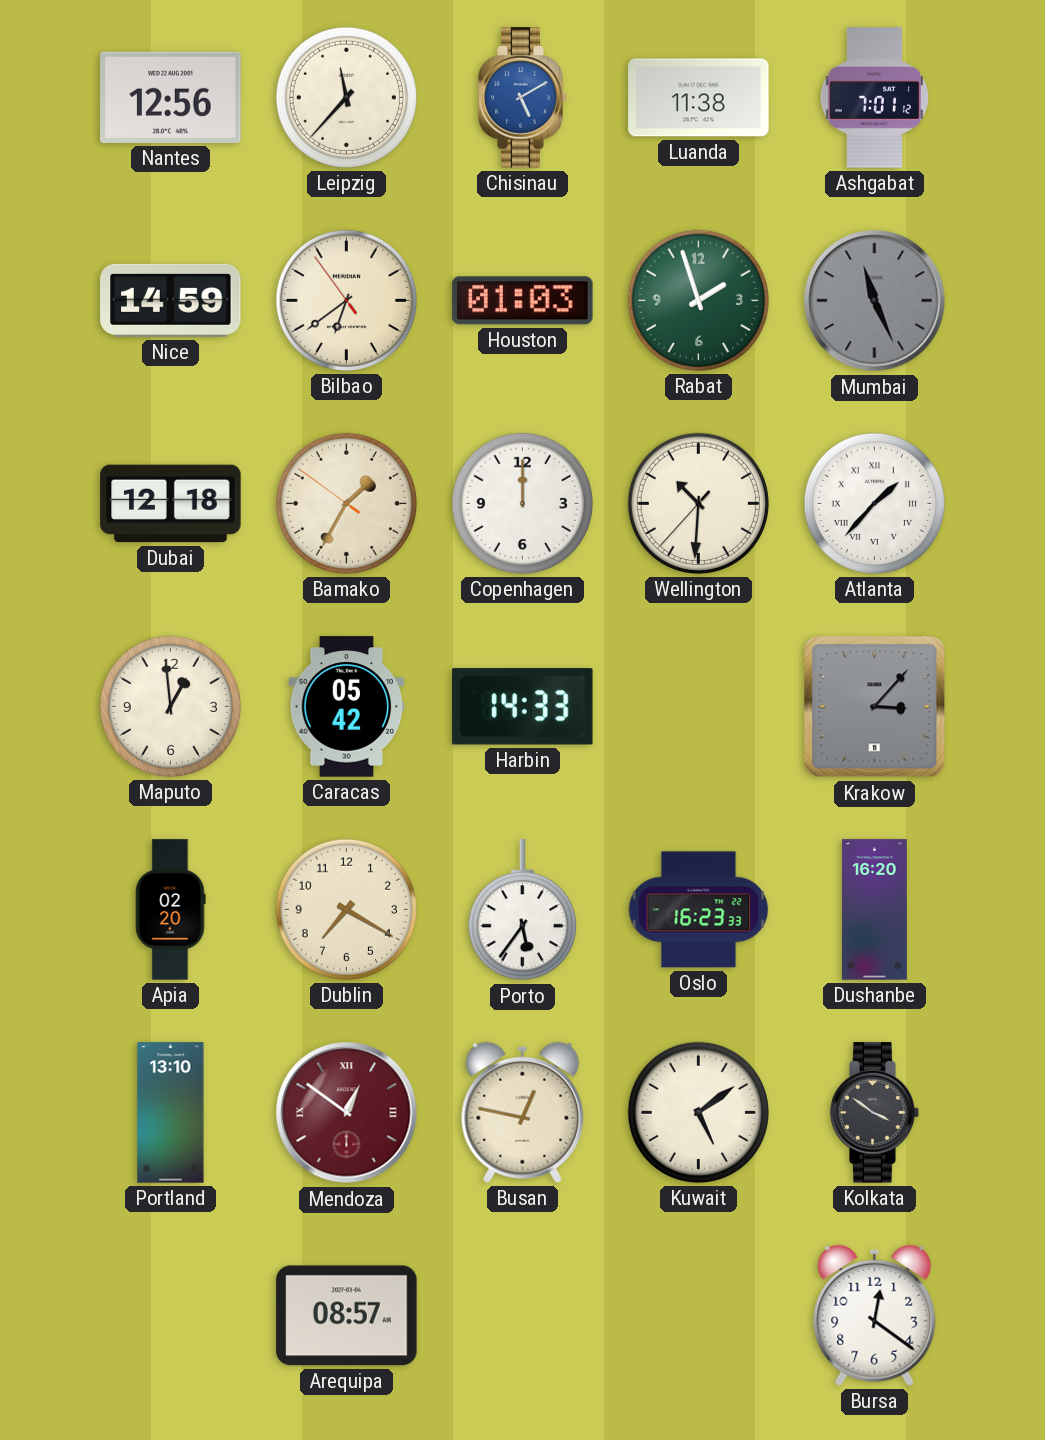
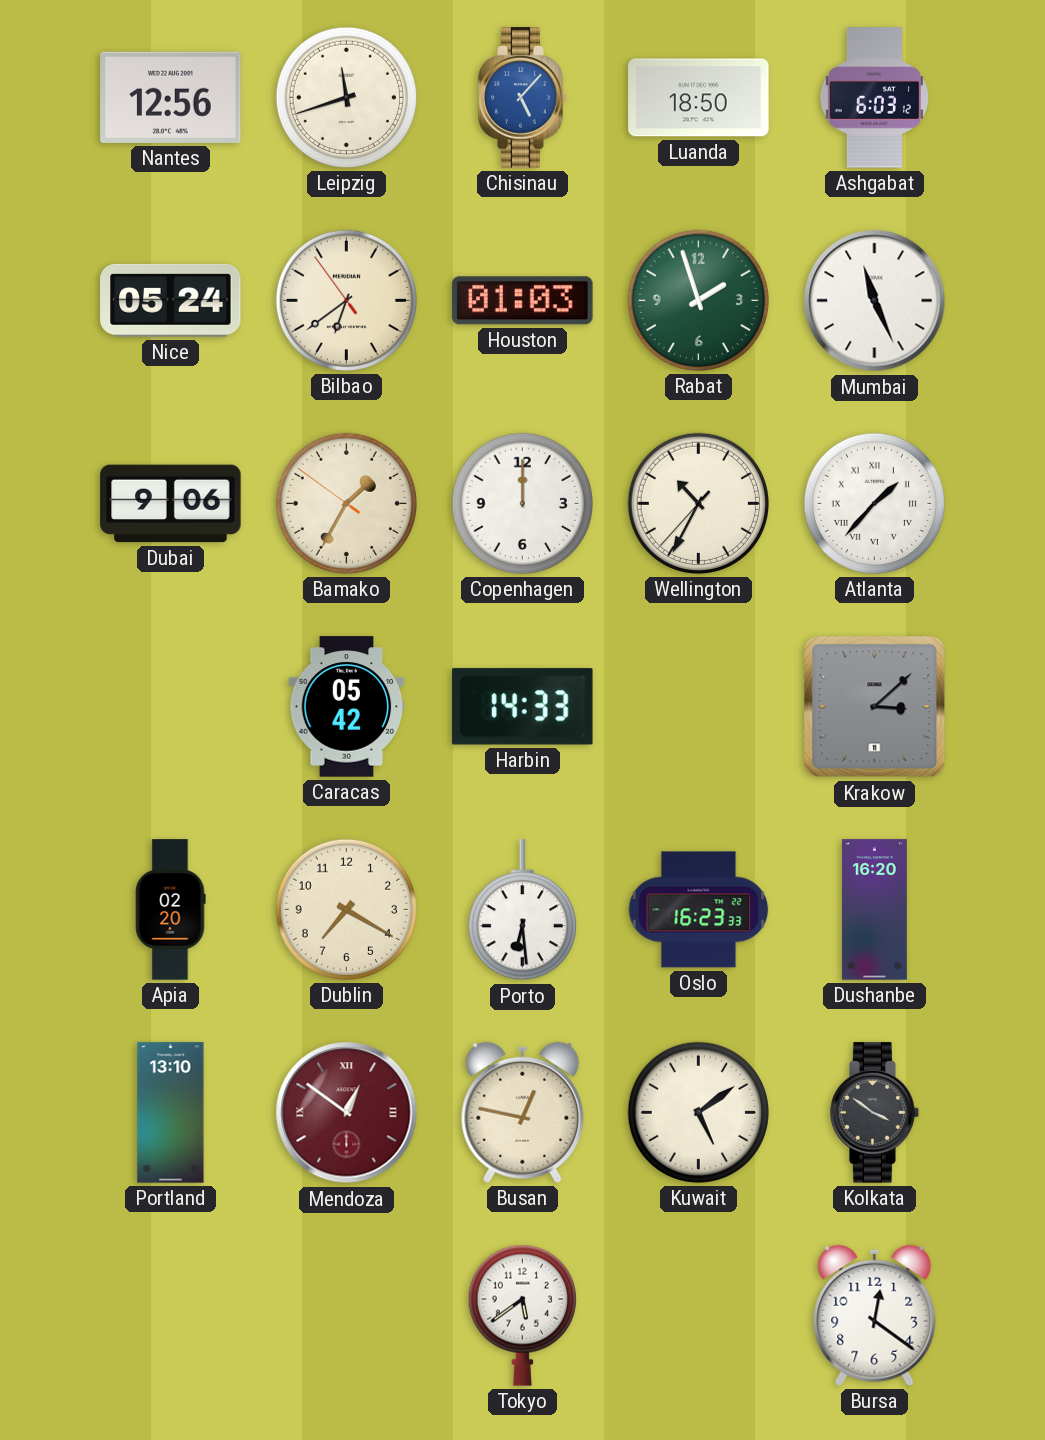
Leipzig: 11:37 -> 11:42 (346, 97)
Chisinau: 5:10 -> 5:07 (523, 98)
Luanda: 11:38 -> 18:50 (699, 98)
Ashgabat: 7:01 -> 6:03 (875, 98)
Nice: 14:59 -> 05:24 (171, 300)
Mumbai dial: grey -> white (875, 301)
Dubai: 12:18 -> 9:06 (171, 504)
Wellington: 10:30 -> 10:34 (698, 503)
Maputo: 12:59 -> none (170, 706)
Krakow: 3:07 -> 3:08 (875, 707)
Porto: 5:36 -> 6:29 (522, 910)
Arequipa: 08:57 -> none (347, 1316)
Tokyo: none -> 5:39 (522, 1315)
